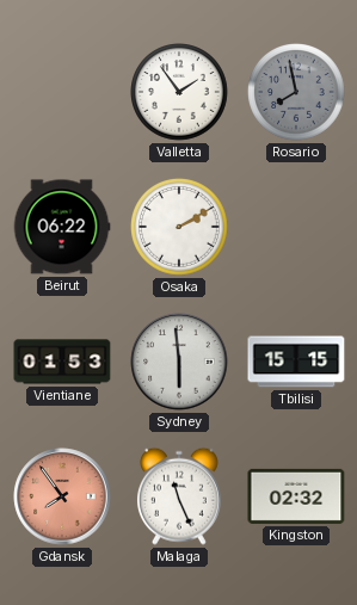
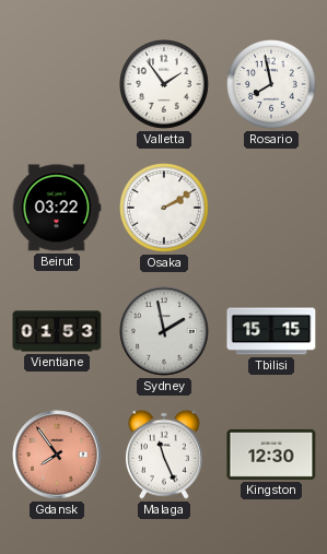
Rosario dial: grey -> white (272, 85)
Beirut: 06:22 -> 03:22 (57, 208)
Sydney: 5:59 -> 1:58 (164, 331)
Kingston: 02:32 -> 12:30 (271, 455)
